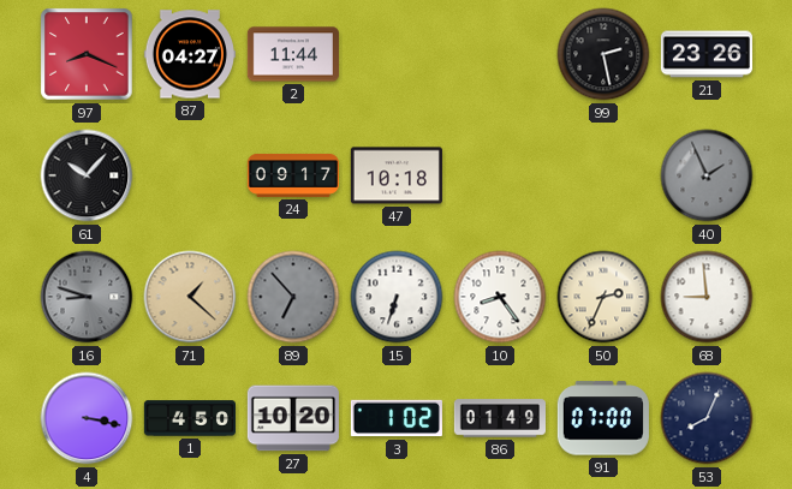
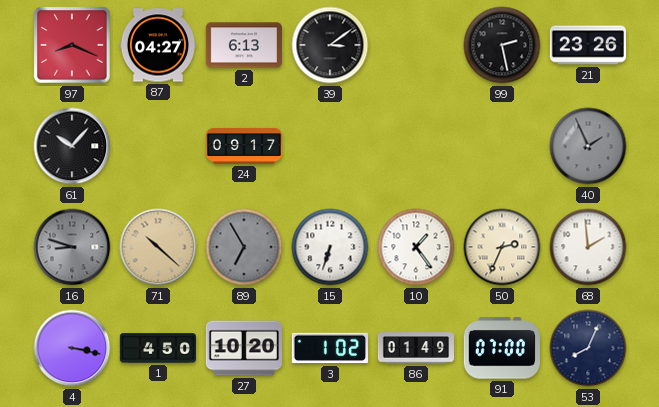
2: 11:44 -> 6:13 (243, 45)
39: none -> 3:09 (330, 45)
47: 10:18 -> none (397, 175)
71: 1:22 -> 10:22 (158, 247)
89: 6:53 -> 6:55 (244, 247)
10: 8:24 -> 1:24 (416, 247)
68: 8:59 -> 1:59 (588, 247)
